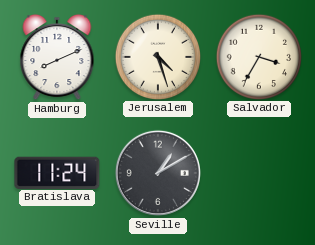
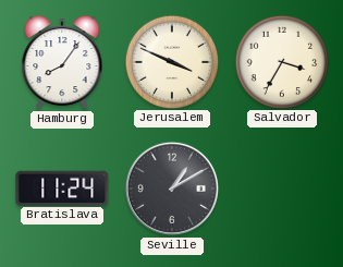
Hamburg: 8:11 -> 8:06 (62, 62)
Jerusalem: 4:27 -> 3:49 (171, 61)
